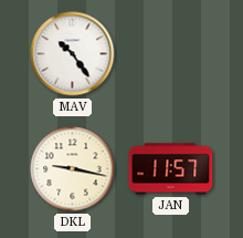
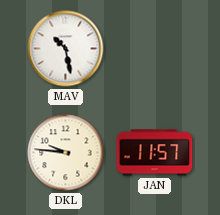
MAV: 10:24 -> 10:28 (66, 49)
DKL: 9:17 -> 9:46 (66, 153)
